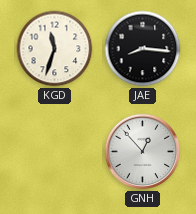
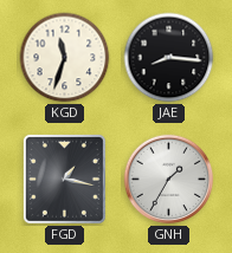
FGD: none -> 1:17 (64, 179)
GNH: 12:53 -> 1:35 (169, 180)
